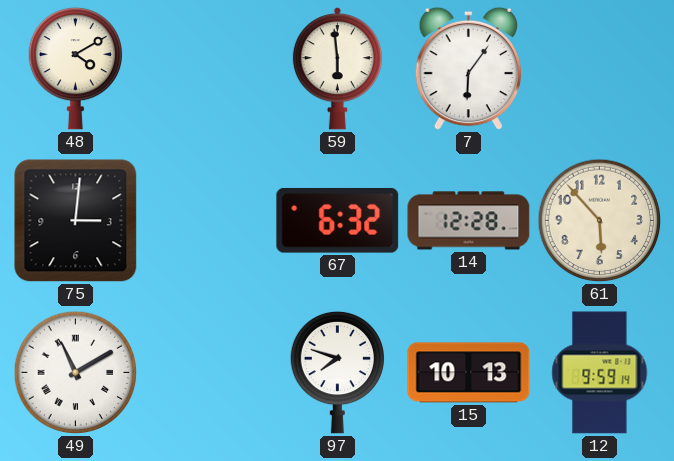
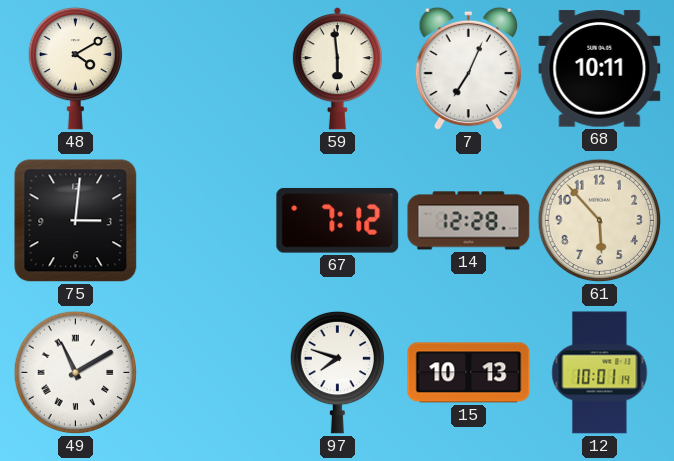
7: 6:06 -> 7:04 (468, 69)
68: none -> 10:11 (600, 69)
67: 6:32 -> 7:12 (338, 221)
12: 9:59 -> 10:01 (600, 373)
